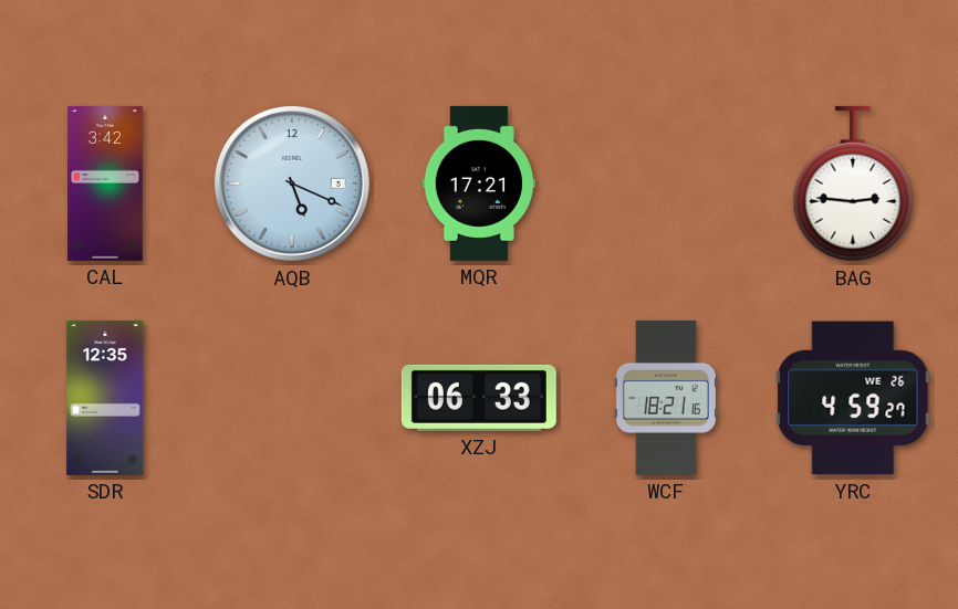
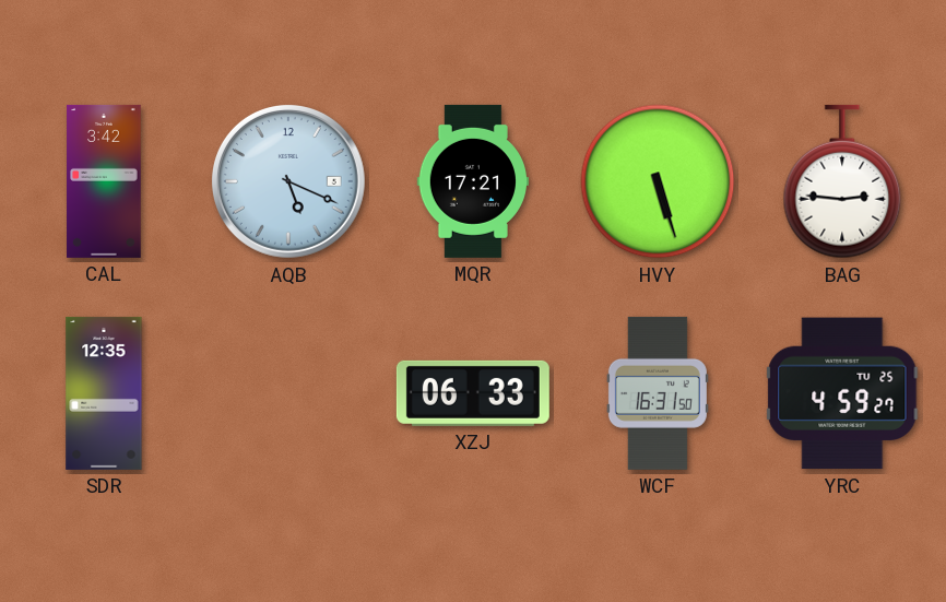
HVY: none -> 5:27 (658, 181)
WCF: 18:21 -> 16:31 (658, 393)
YRC date: WE 26 -> TU 25 (842, 393)
